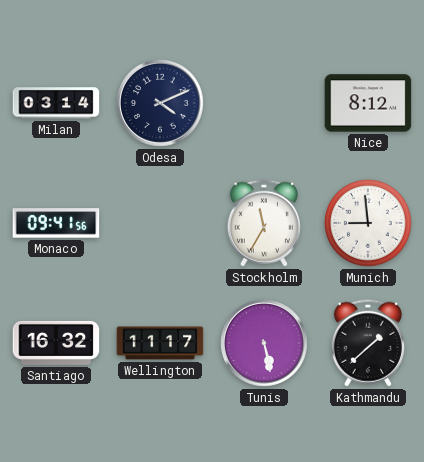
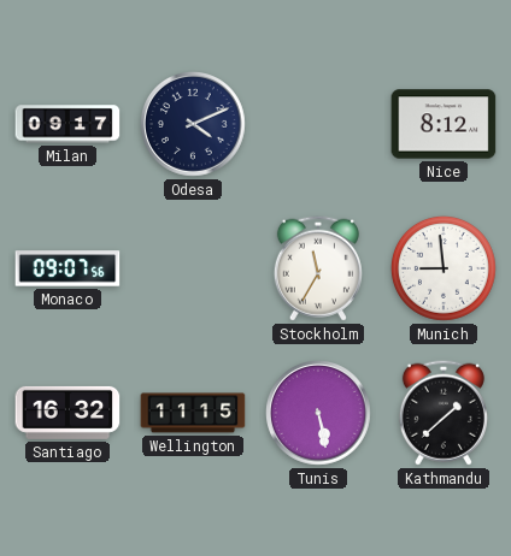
Milan: 03:14 -> 09:17 (67, 124)
Monaco: 09:41 -> 09:07 (67, 268)
Wellington: 11:17 -> 11:15 (193, 413)
